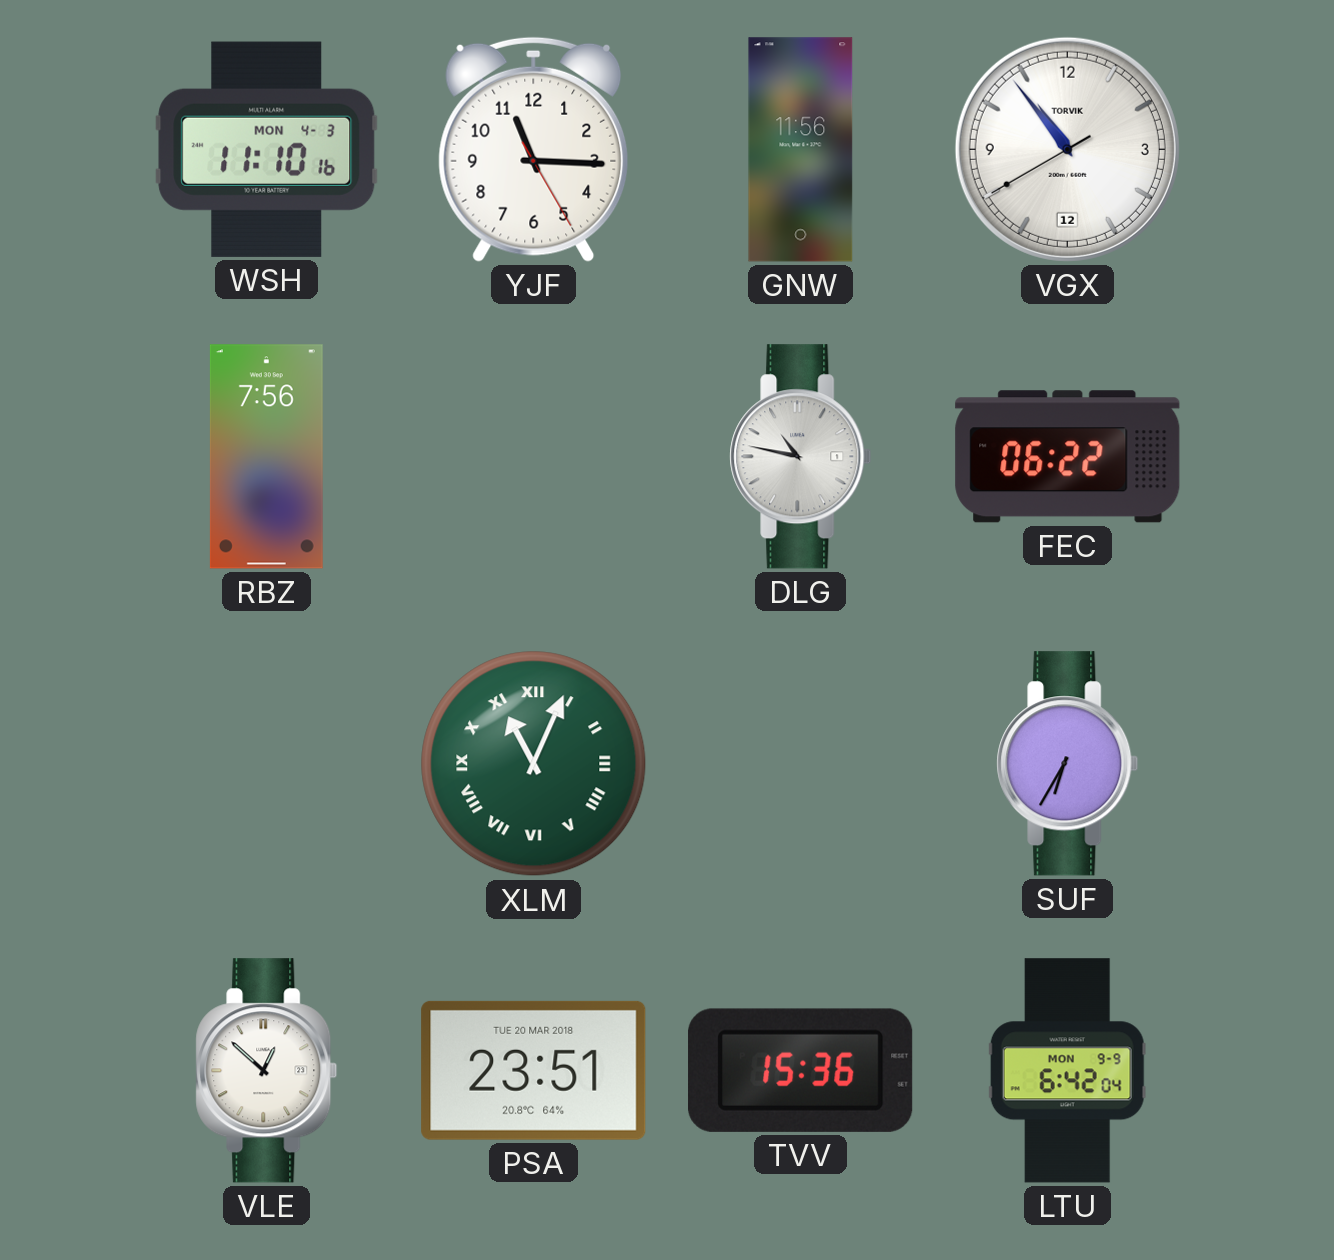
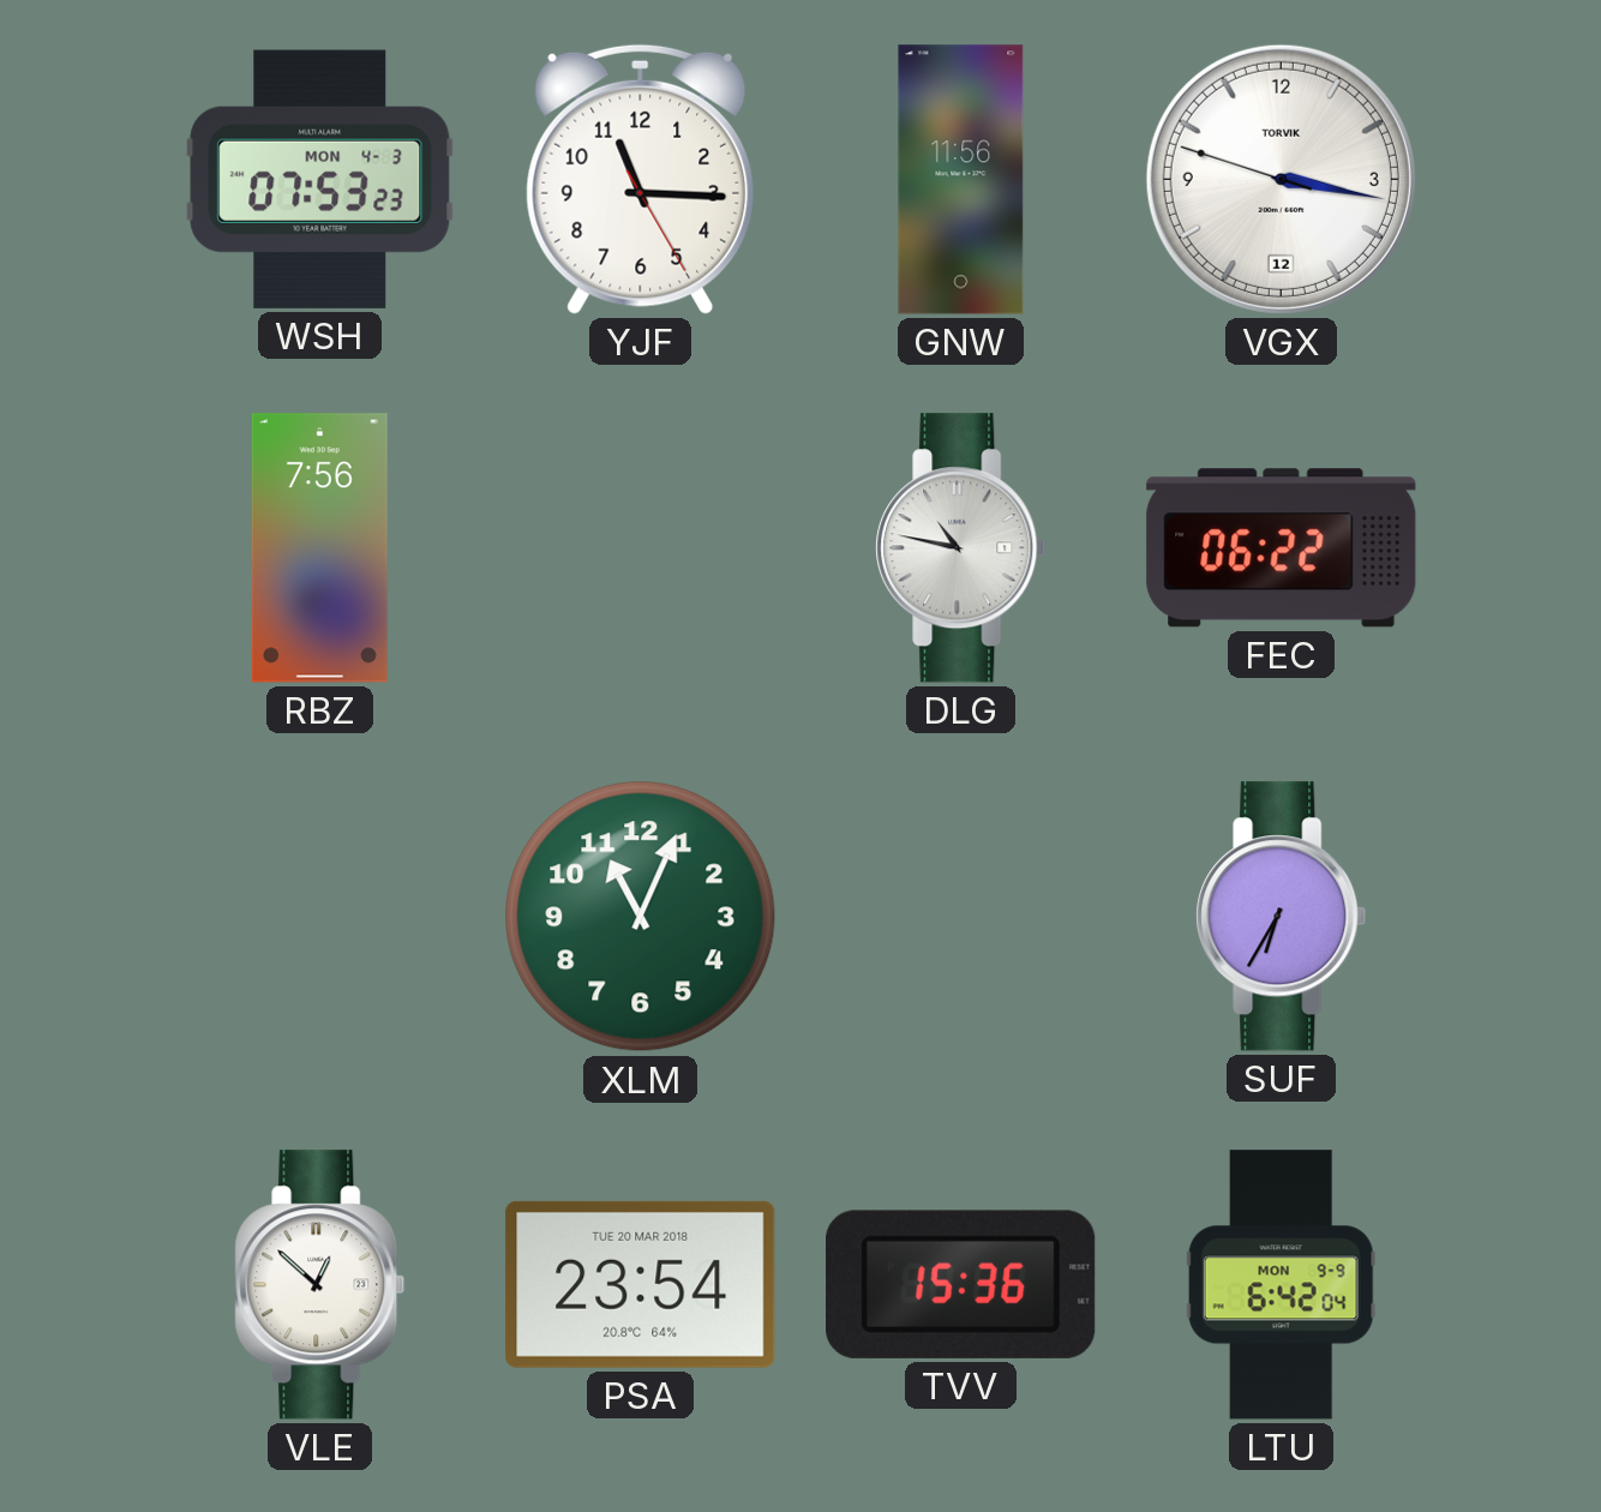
WSH: 11:10 -> 07:53 (320, 179)
VGX: 10:53 -> 3:16 (1281, 179)
XLM numerals: Roman -> Arabic (641, 917)
PSA: 23:51 -> 23:54 (641, 1284)
